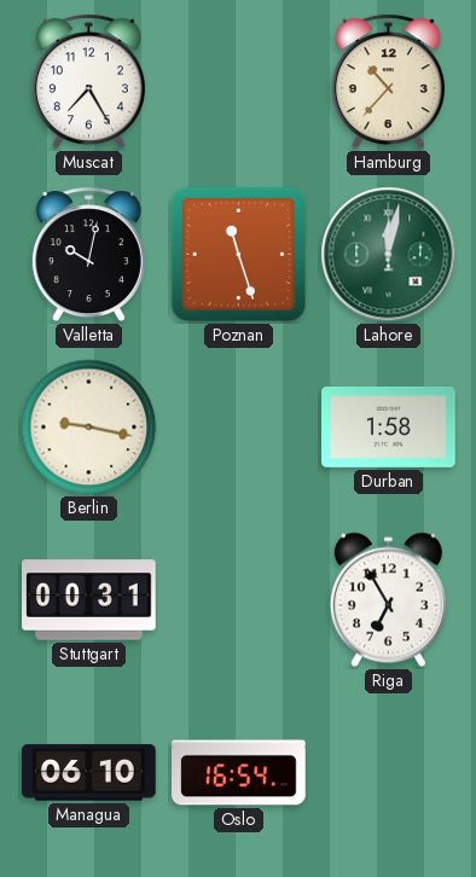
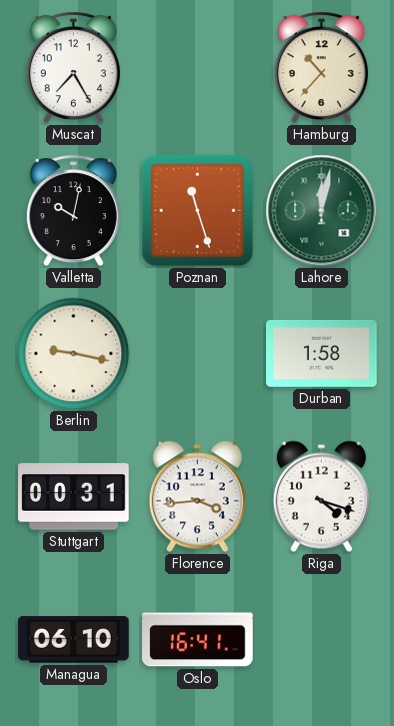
Florence: none -> 3:44 (197, 497)
Riga: 6:55 -> 4:18 (321, 497)
Oslo: 16:54 -> 16:41 (198, 640)
